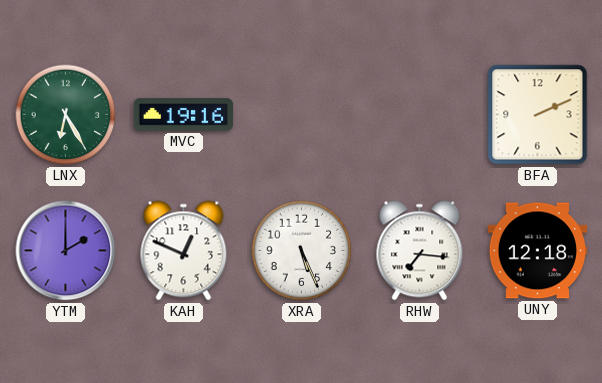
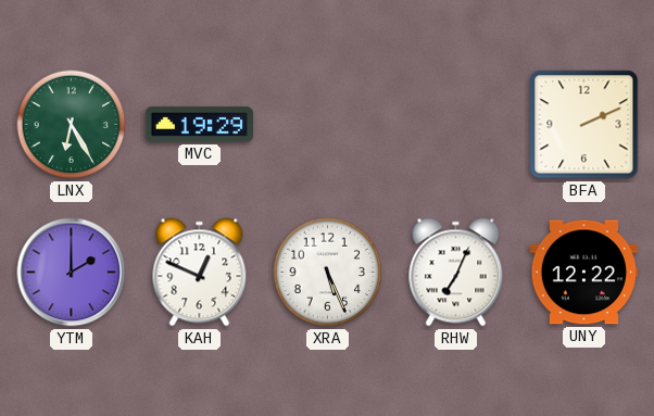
MVC: 19:16 -> 19:29 (199, 125)
RHW: 7:16 -> 7:04 (456, 273)
UNY: 12:18 -> 12:22 (583, 273)
